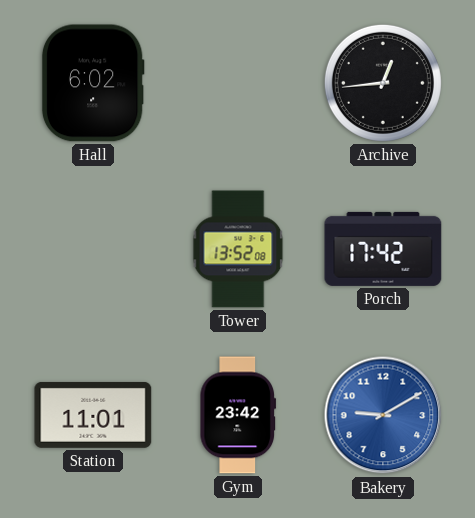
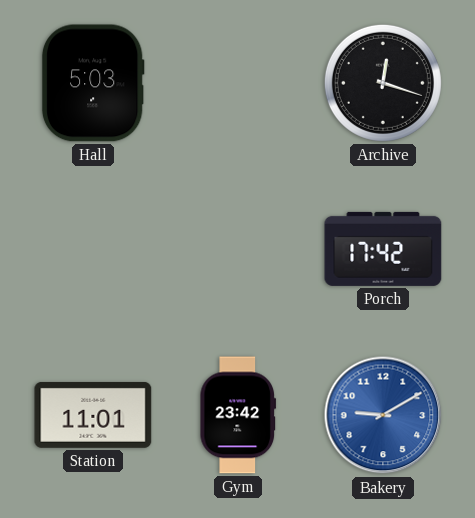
Hall: 6:02 -> 5:03 (93, 83)
Archive: 12:44 -> 12:18 (383, 83)
Tower: 13:52 -> none (238, 249)
